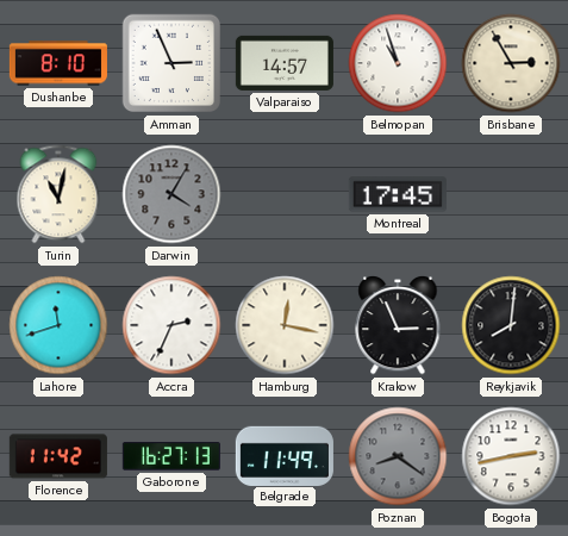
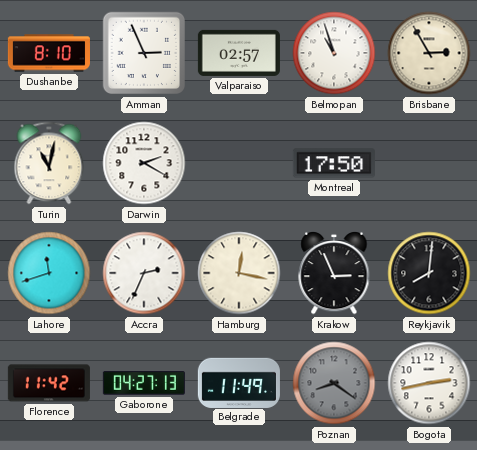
Valparaiso: 14:57 -> 02:57 (239, 53)
Darwin: 4:05 -> 2:20 (144, 163)
Darwin dial: grey -> white (144, 163)
Montreal: 17:45 -> 17:50 (334, 163)
Gaborone: 16:27 -> 04:27 (144, 384)
